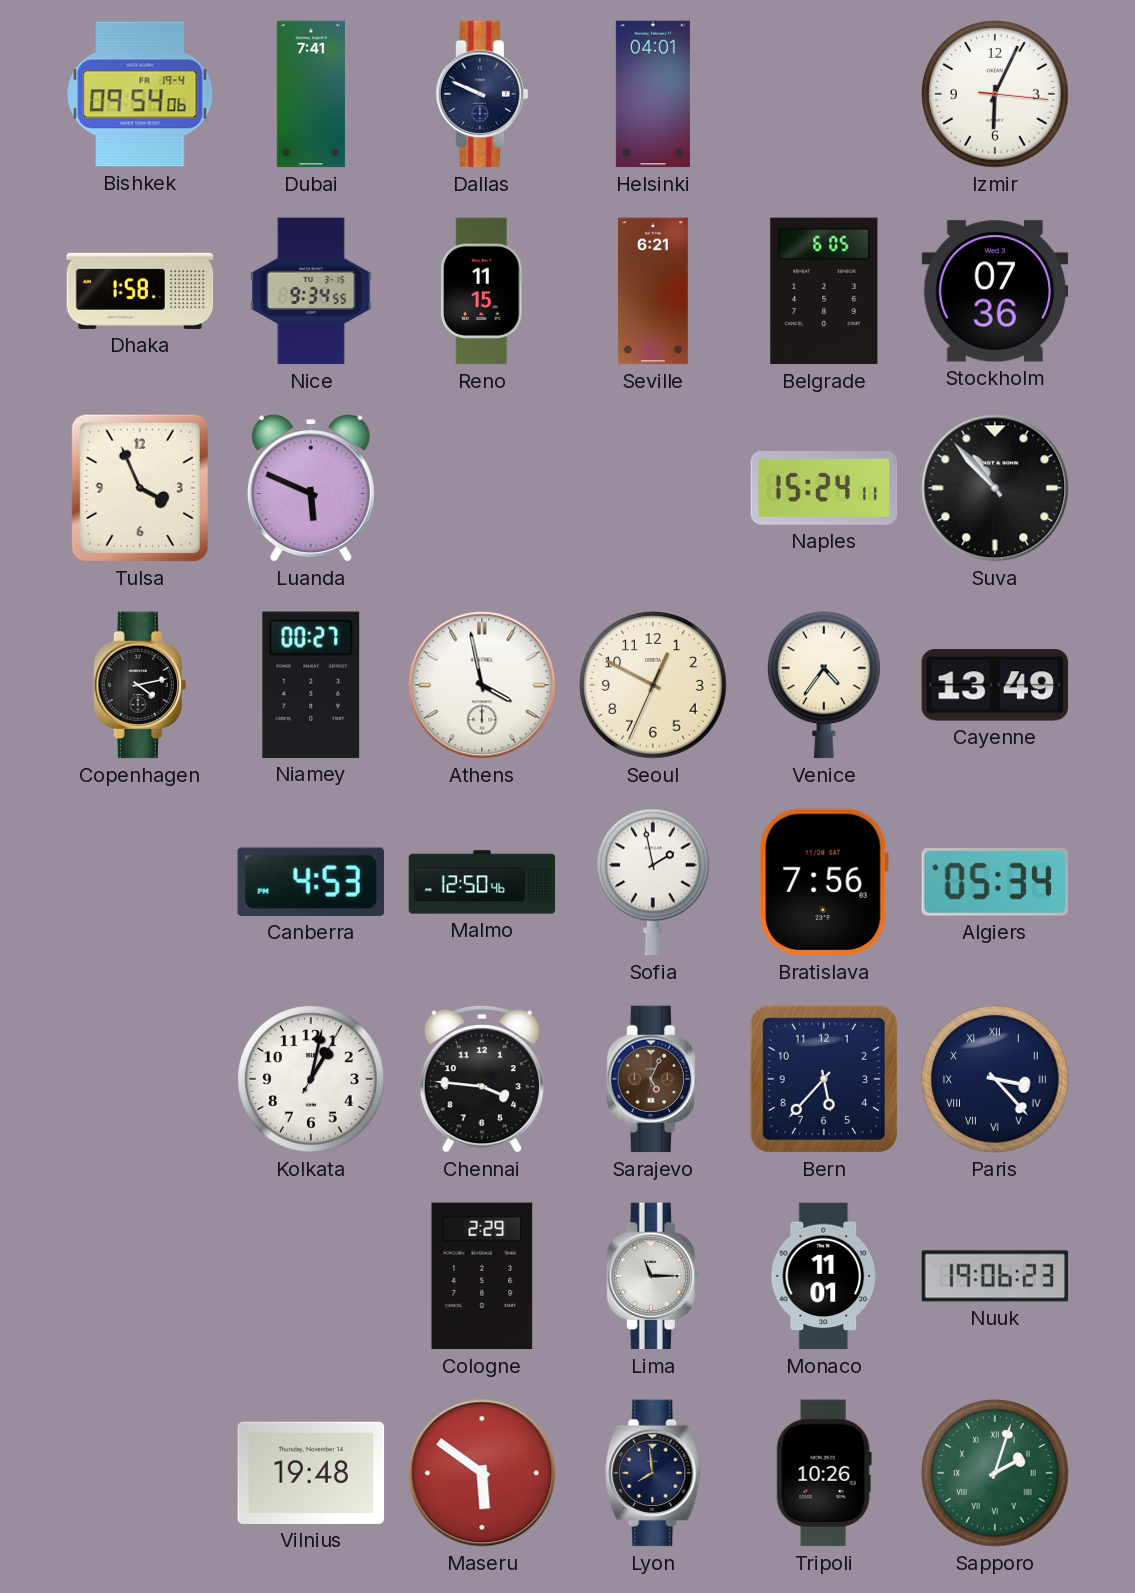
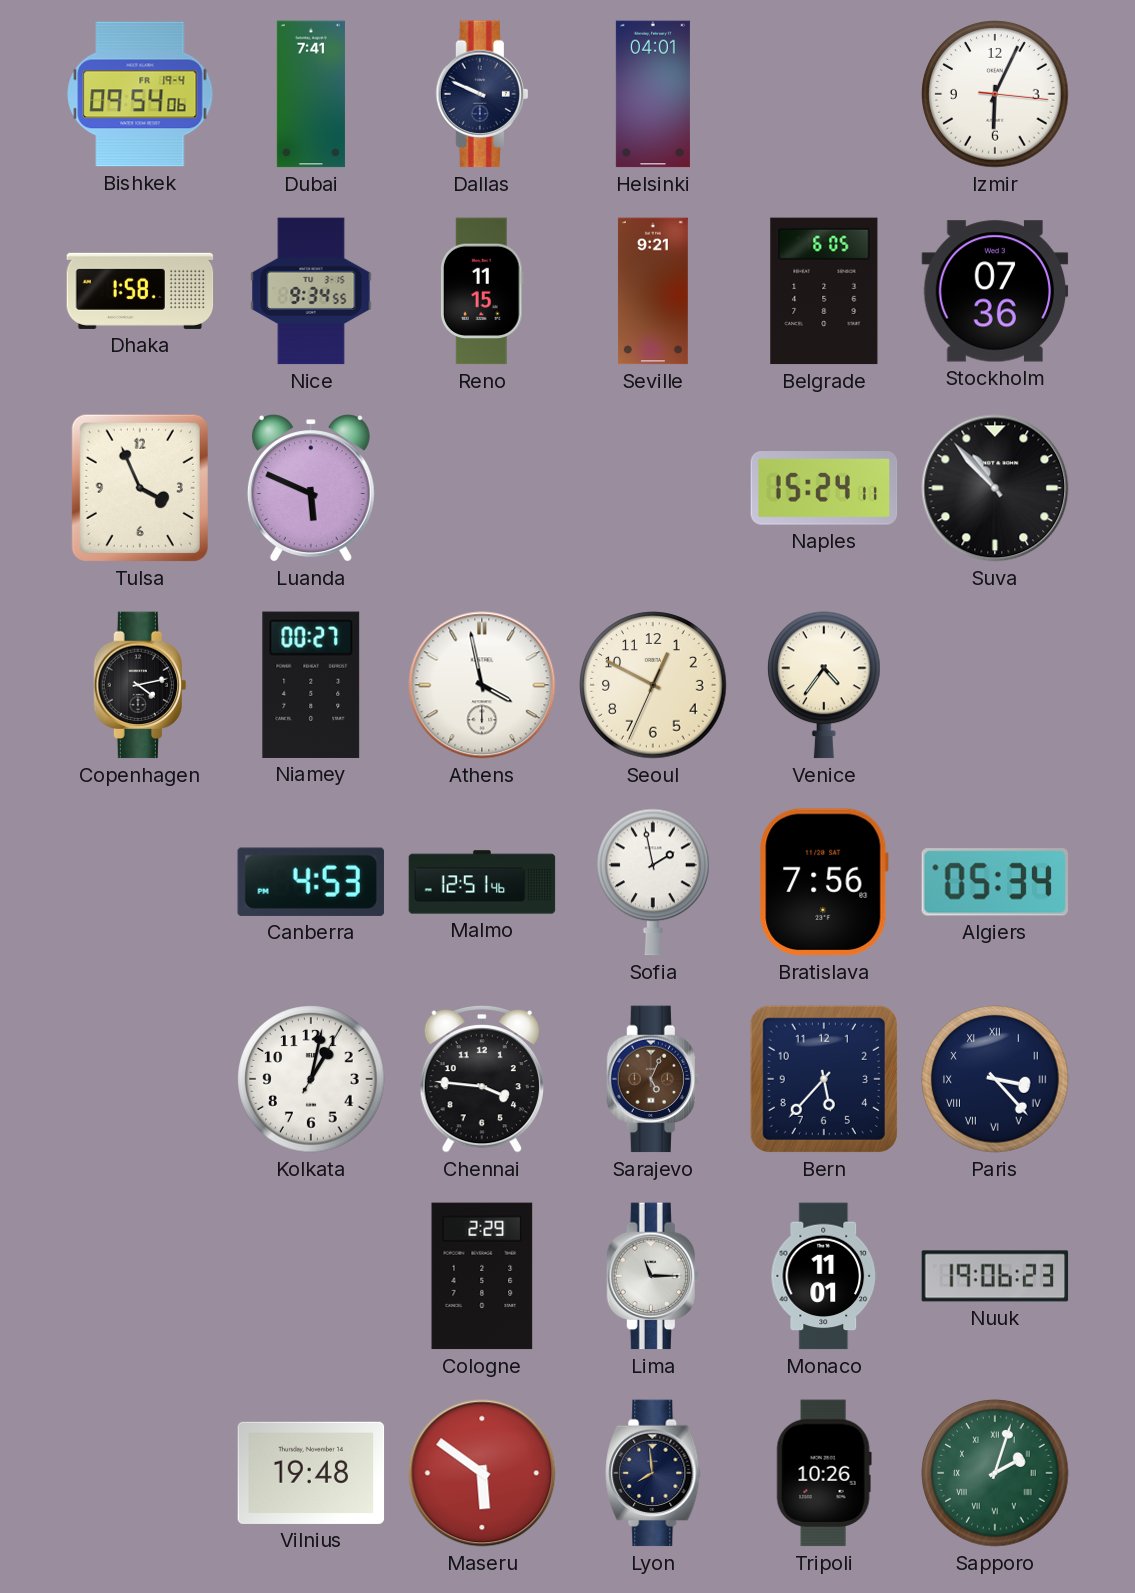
Seville: 6:21 -> 9:21 (653, 291)
Cayenne: 13:49 -> none (995, 685)
Malmo: 12:50 -> 12:51 (482, 882)
